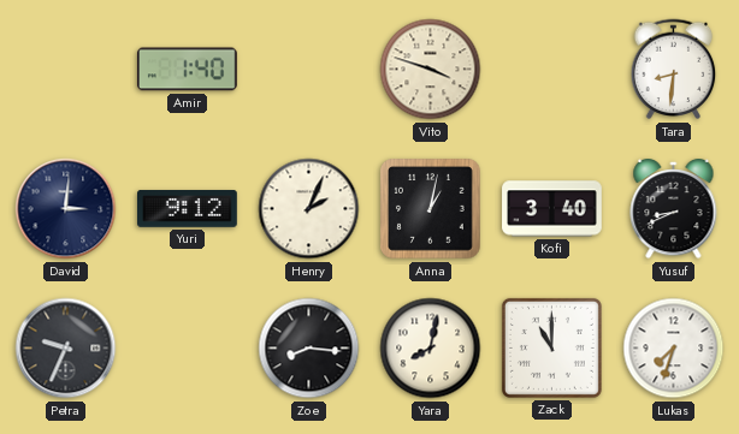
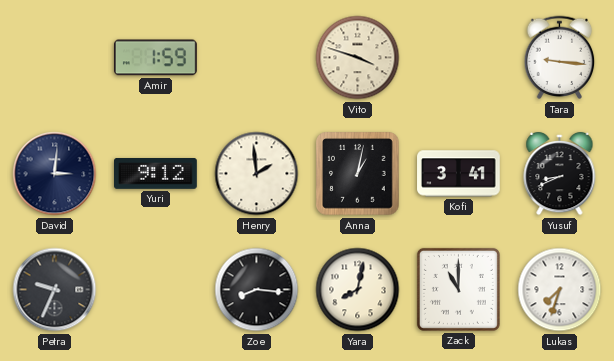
Amir: 1:40 -> 1:59 (155, 58)
Tara: 8:31 -> 9:16 (560, 58)
Henry: 2:04 -> 1:59 (257, 174)
Kofi: 3:40 -> 3:41 (459, 174)
